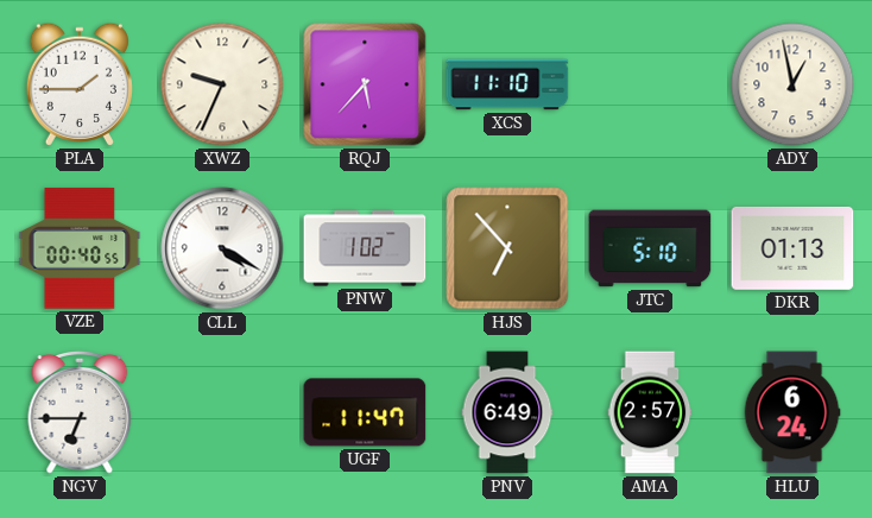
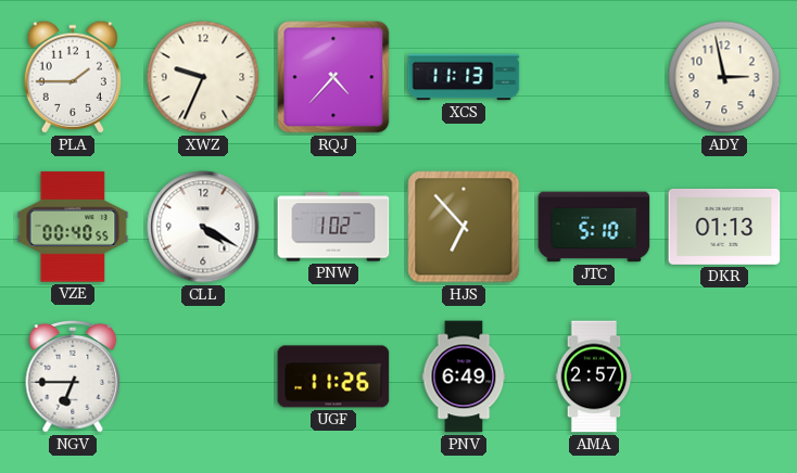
RQJ: 5:37 -> 4:37 (333, 77)
XCS: 11:10 -> 11:13 (464, 77)
ADY: 12:58 -> 2:58 (724, 77)
UGF: 11:47 -> 11:26 (333, 376)
HLU: 6:24 -> none (792, 412)
